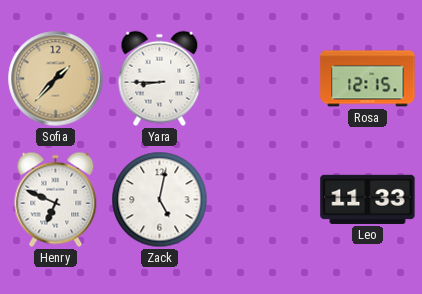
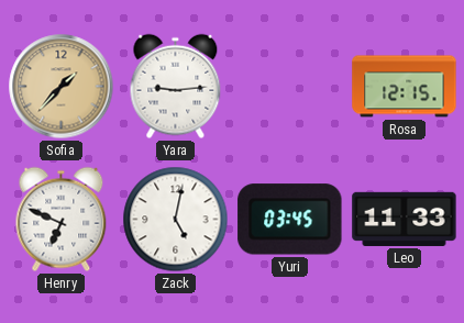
Yara: 8:45 -> 9:14 (176, 87)
Yuri: none -> 03:45 (290, 220)
